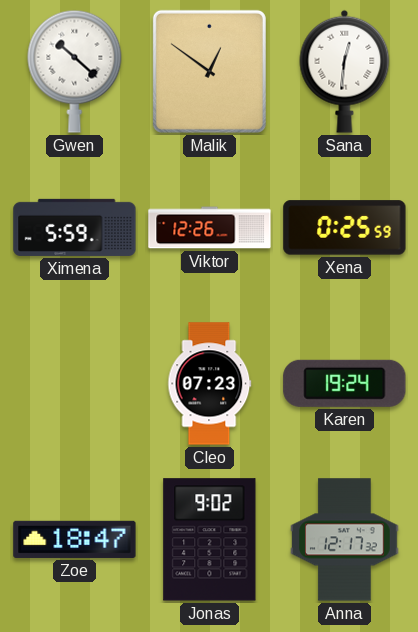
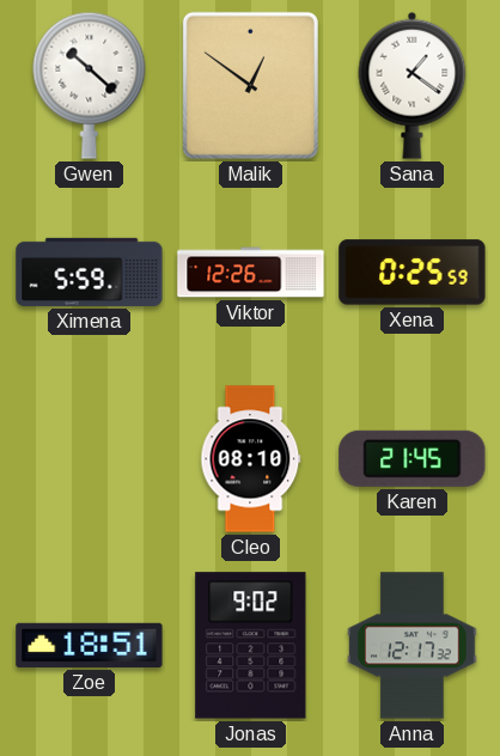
Sana: 12:31 -> 1:21 (413, 85)
Cleo: 07:23 -> 08:10 (251, 459)
Karen: 19:24 -> 21:45 (413, 458)
Zoe: 18:47 -> 18:51 (90, 645)
